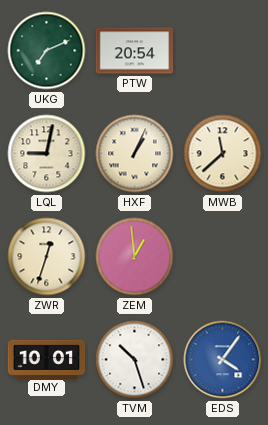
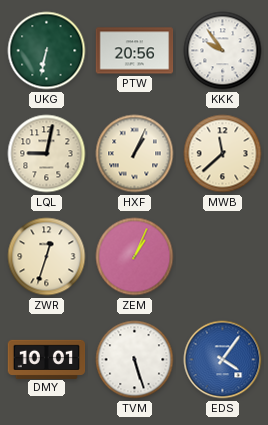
UKG: 7:11 -> 6:32 (47, 51)
PTW: 20:54 -> 20:56 (135, 51)
KKK: none -> 9:54 (223, 51)
ZEM: 12:59 -> 1:04 (135, 257)
TVM: 10:27 -> 5:27 (135, 360)
